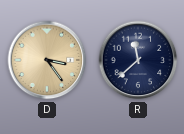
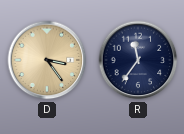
R: 11:38 -> 11:36 (138, 60)
